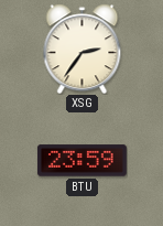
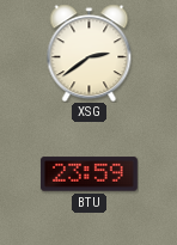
XSG: 2:36 -> 2:39 (90, 53)
